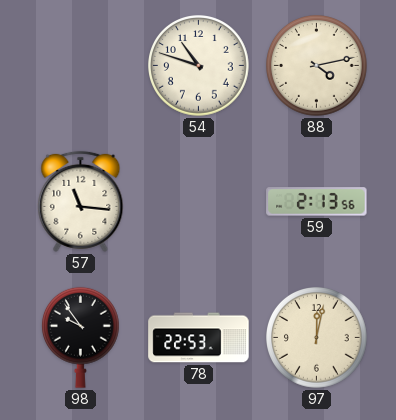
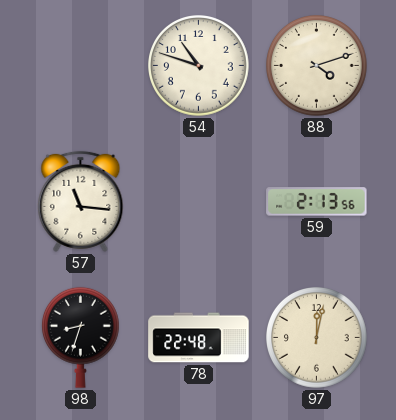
88: 4:13 -> 4:12 (317, 66)
98: 9:54 -> 8:33 (80, 337)
78: 22:53 -> 22:48 (199, 338)
